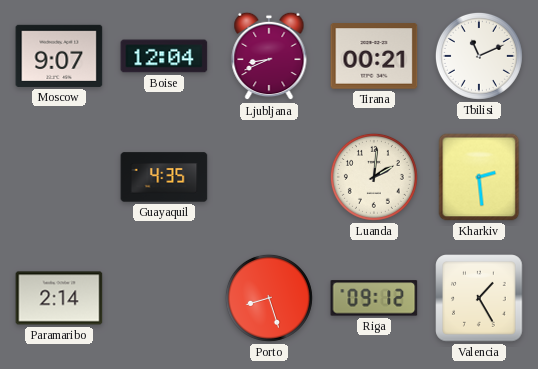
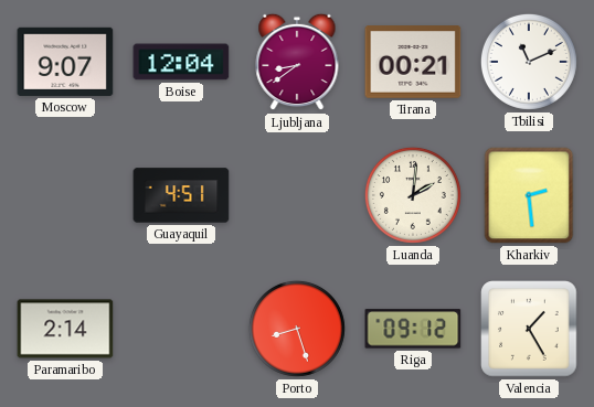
Ljubljana: 8:41 -> 8:39 (297, 62)
Guayaquil: 4:35 -> 4:51 (181, 195)
